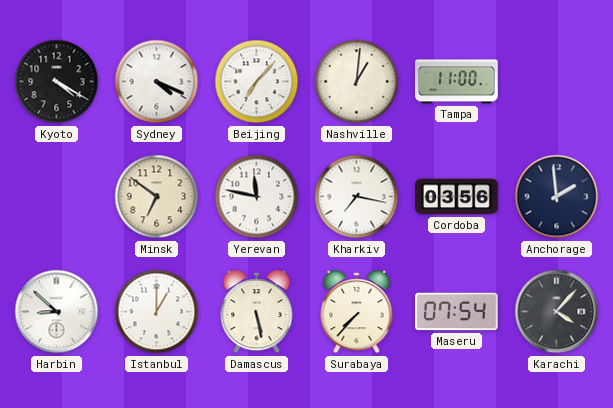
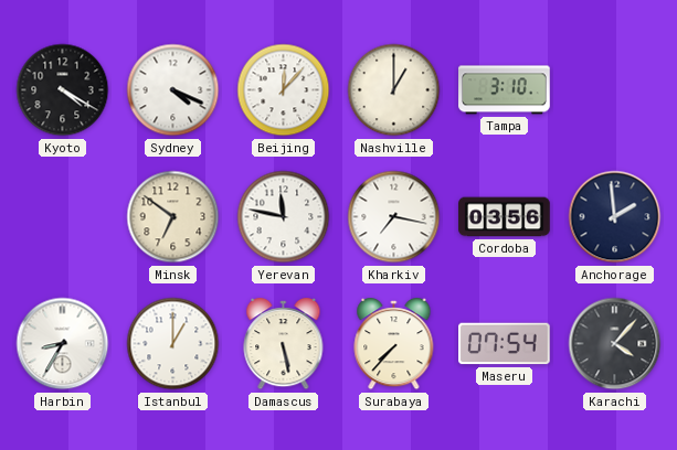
Beijing: 7:07 -> 12:07 (284, 90)
Nashville: 1:01 -> 1:00 (394, 90)
Tampa: 11:00 -> 3:10 (505, 90)
Harbin: 8:52 -> 8:35 (63, 344)
